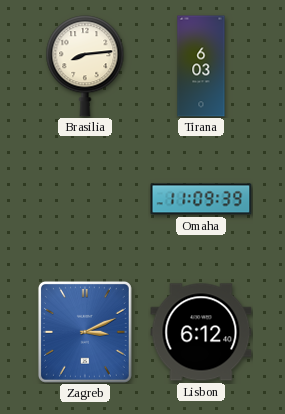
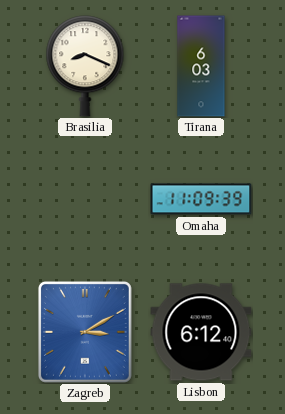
Brasilia: 8:14 -> 8:19 (85, 66)
Zagreb: 3:11 -> 3:10 (85, 332)
